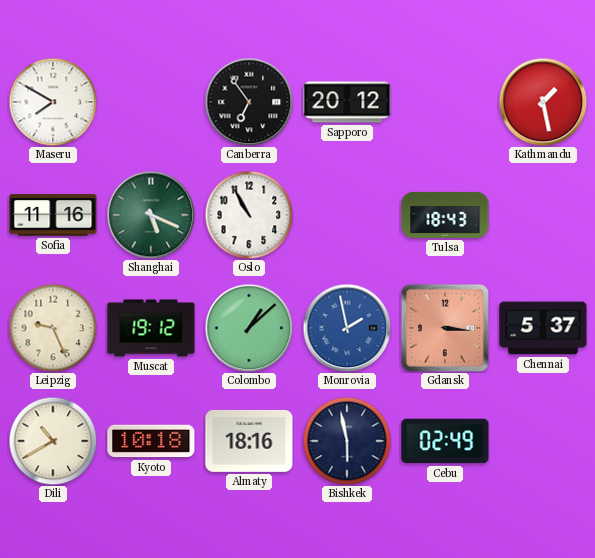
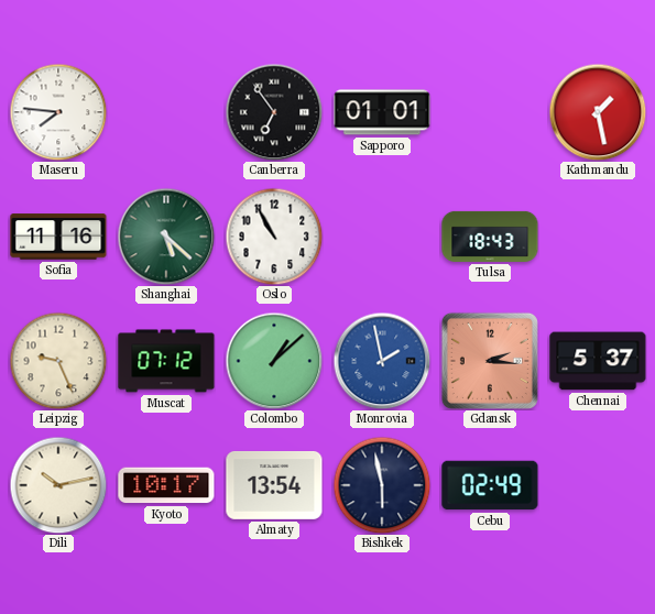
Maseru: 7:50 -> 7:46 (58, 112)
Sapporo: 20:12 -> 01:01 (382, 112)
Shanghai: 5:19 -> 5:22 (166, 237)
Muscat: 19:12 -> 07:12 (166, 361)
Gdansk: 3:16 -> 2:16 (490, 361)
Dili: 10:40 -> 10:13 (58, 485)
Kyoto: 10:18 -> 10:17 (166, 485)
Almaty: 18:16 -> 13:54 (274, 485)
